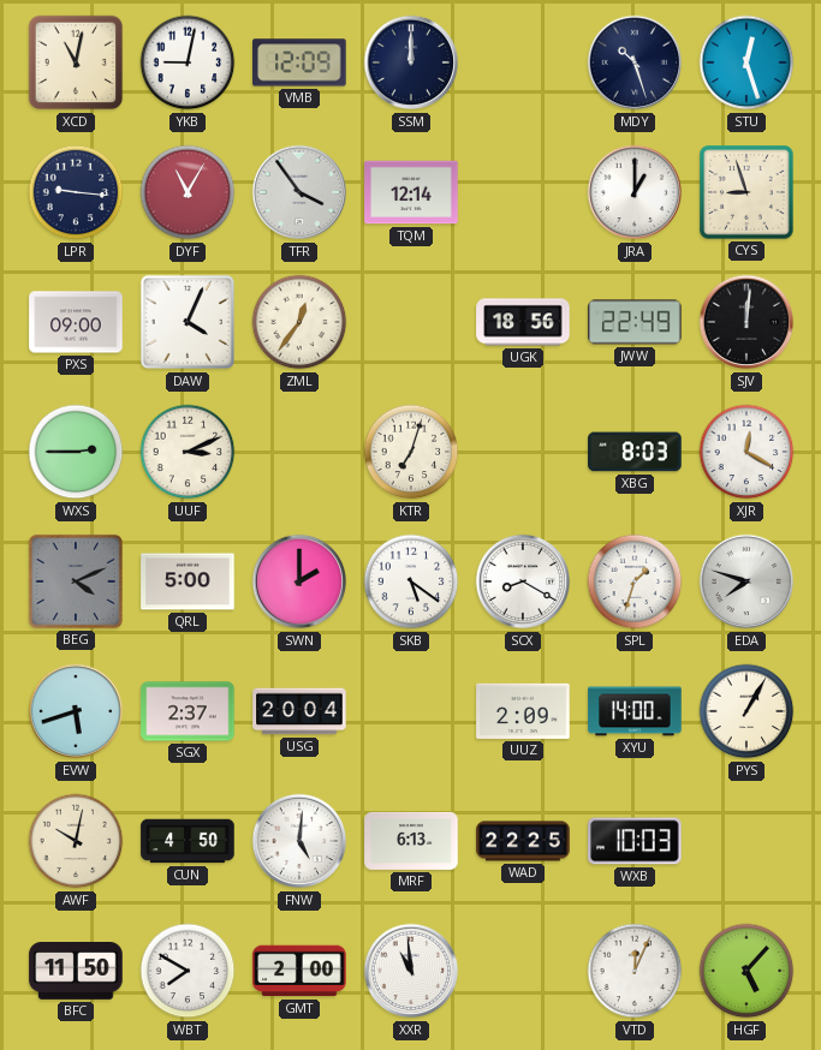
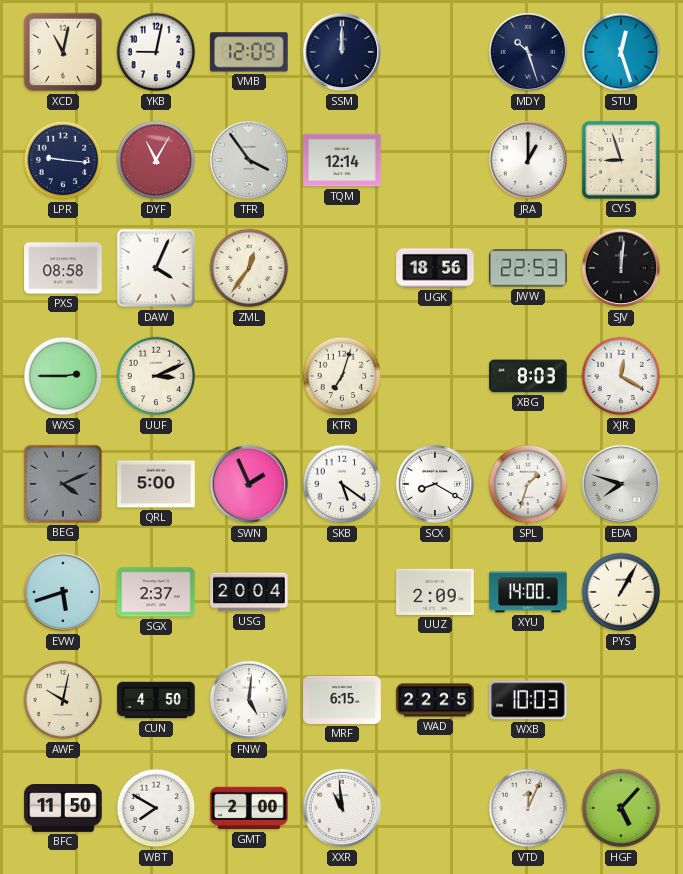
PXS: 09:00 -> 08:58 (63, 268)
JWW: 22:49 -> 22:53 (528, 268)
SWN: 2:00 -> 1:56 (249, 484)
MRF: 6:13 -> 6:15 (342, 700)
